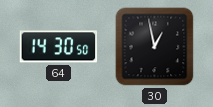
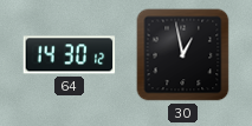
64: 14:30:50 -> 14:30:12 (70, 55)
